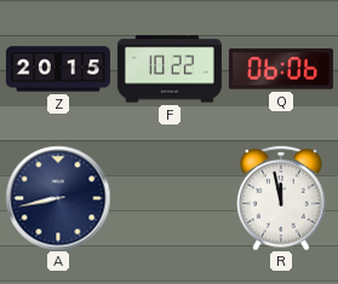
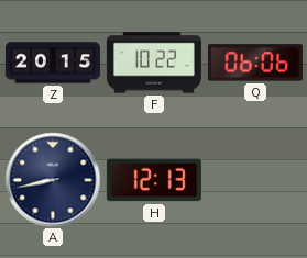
H: none -> 12:13 (154, 180)
R: 11:58 -> none (281, 198)
